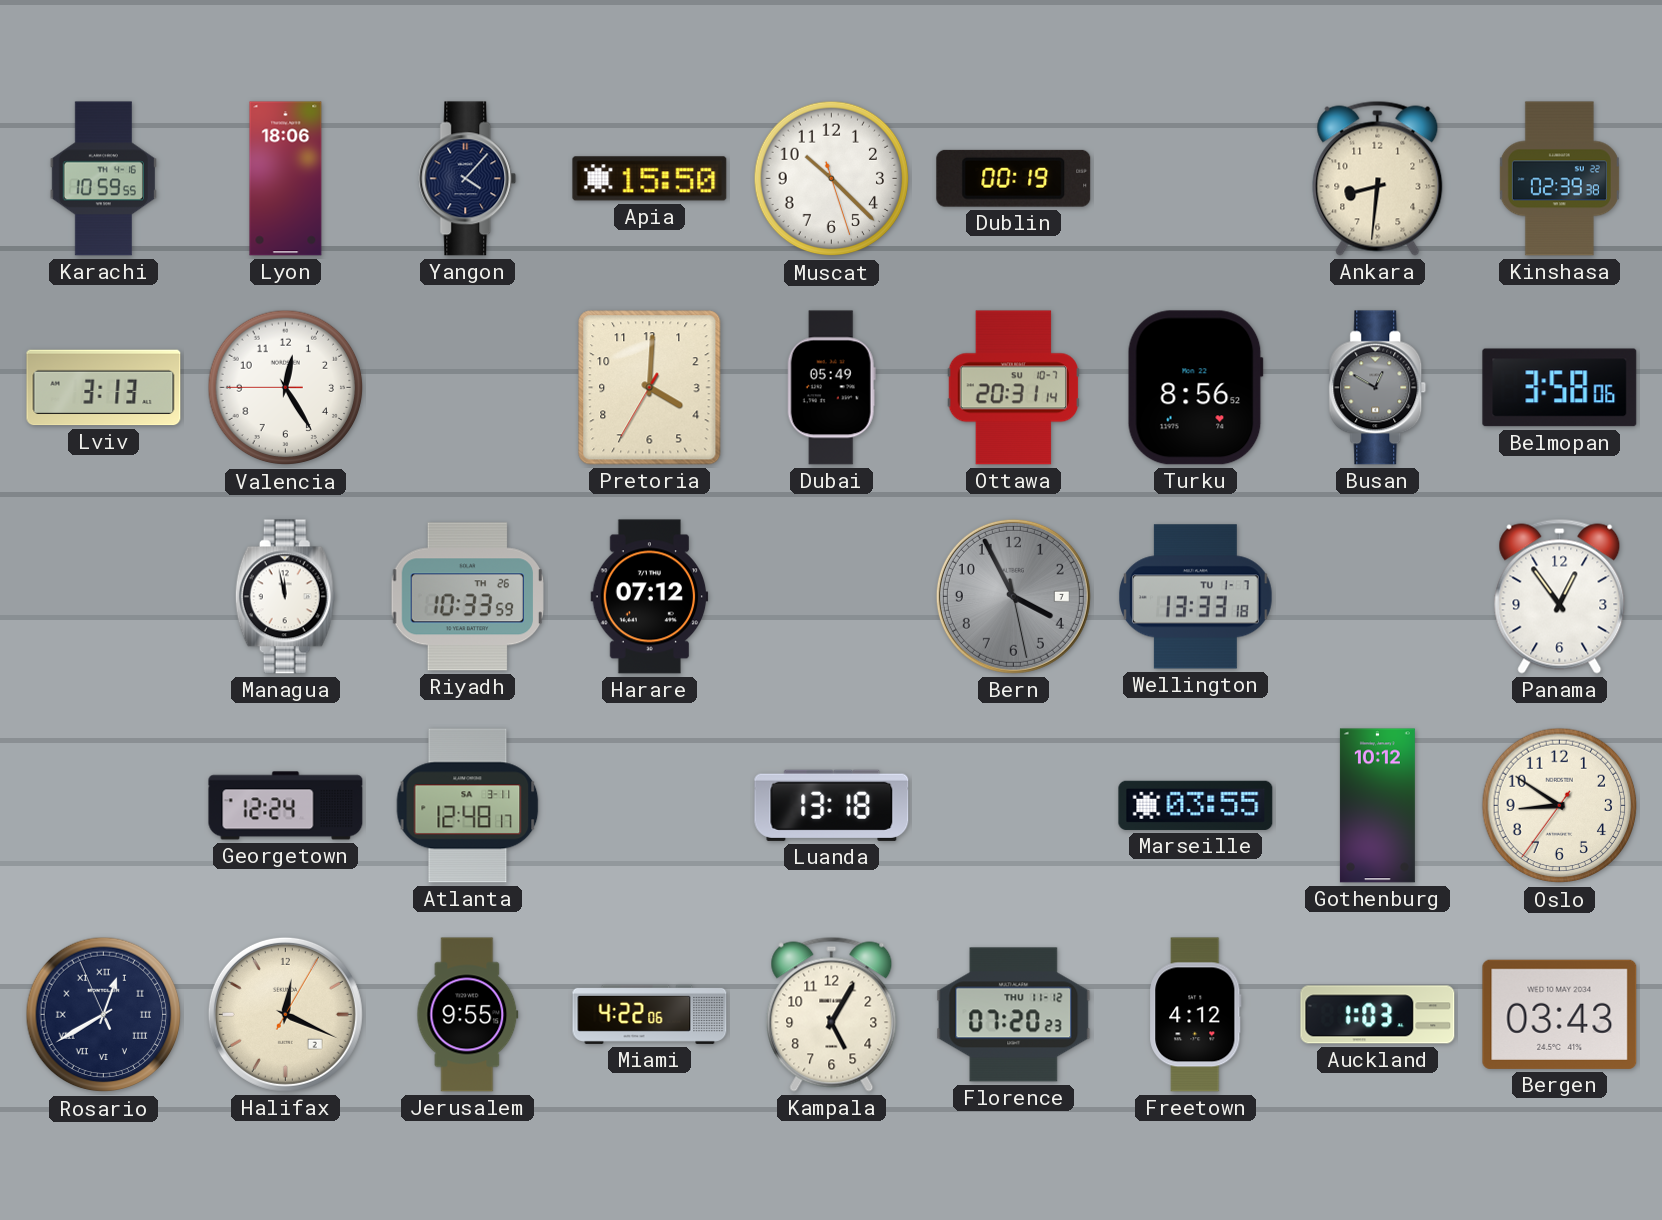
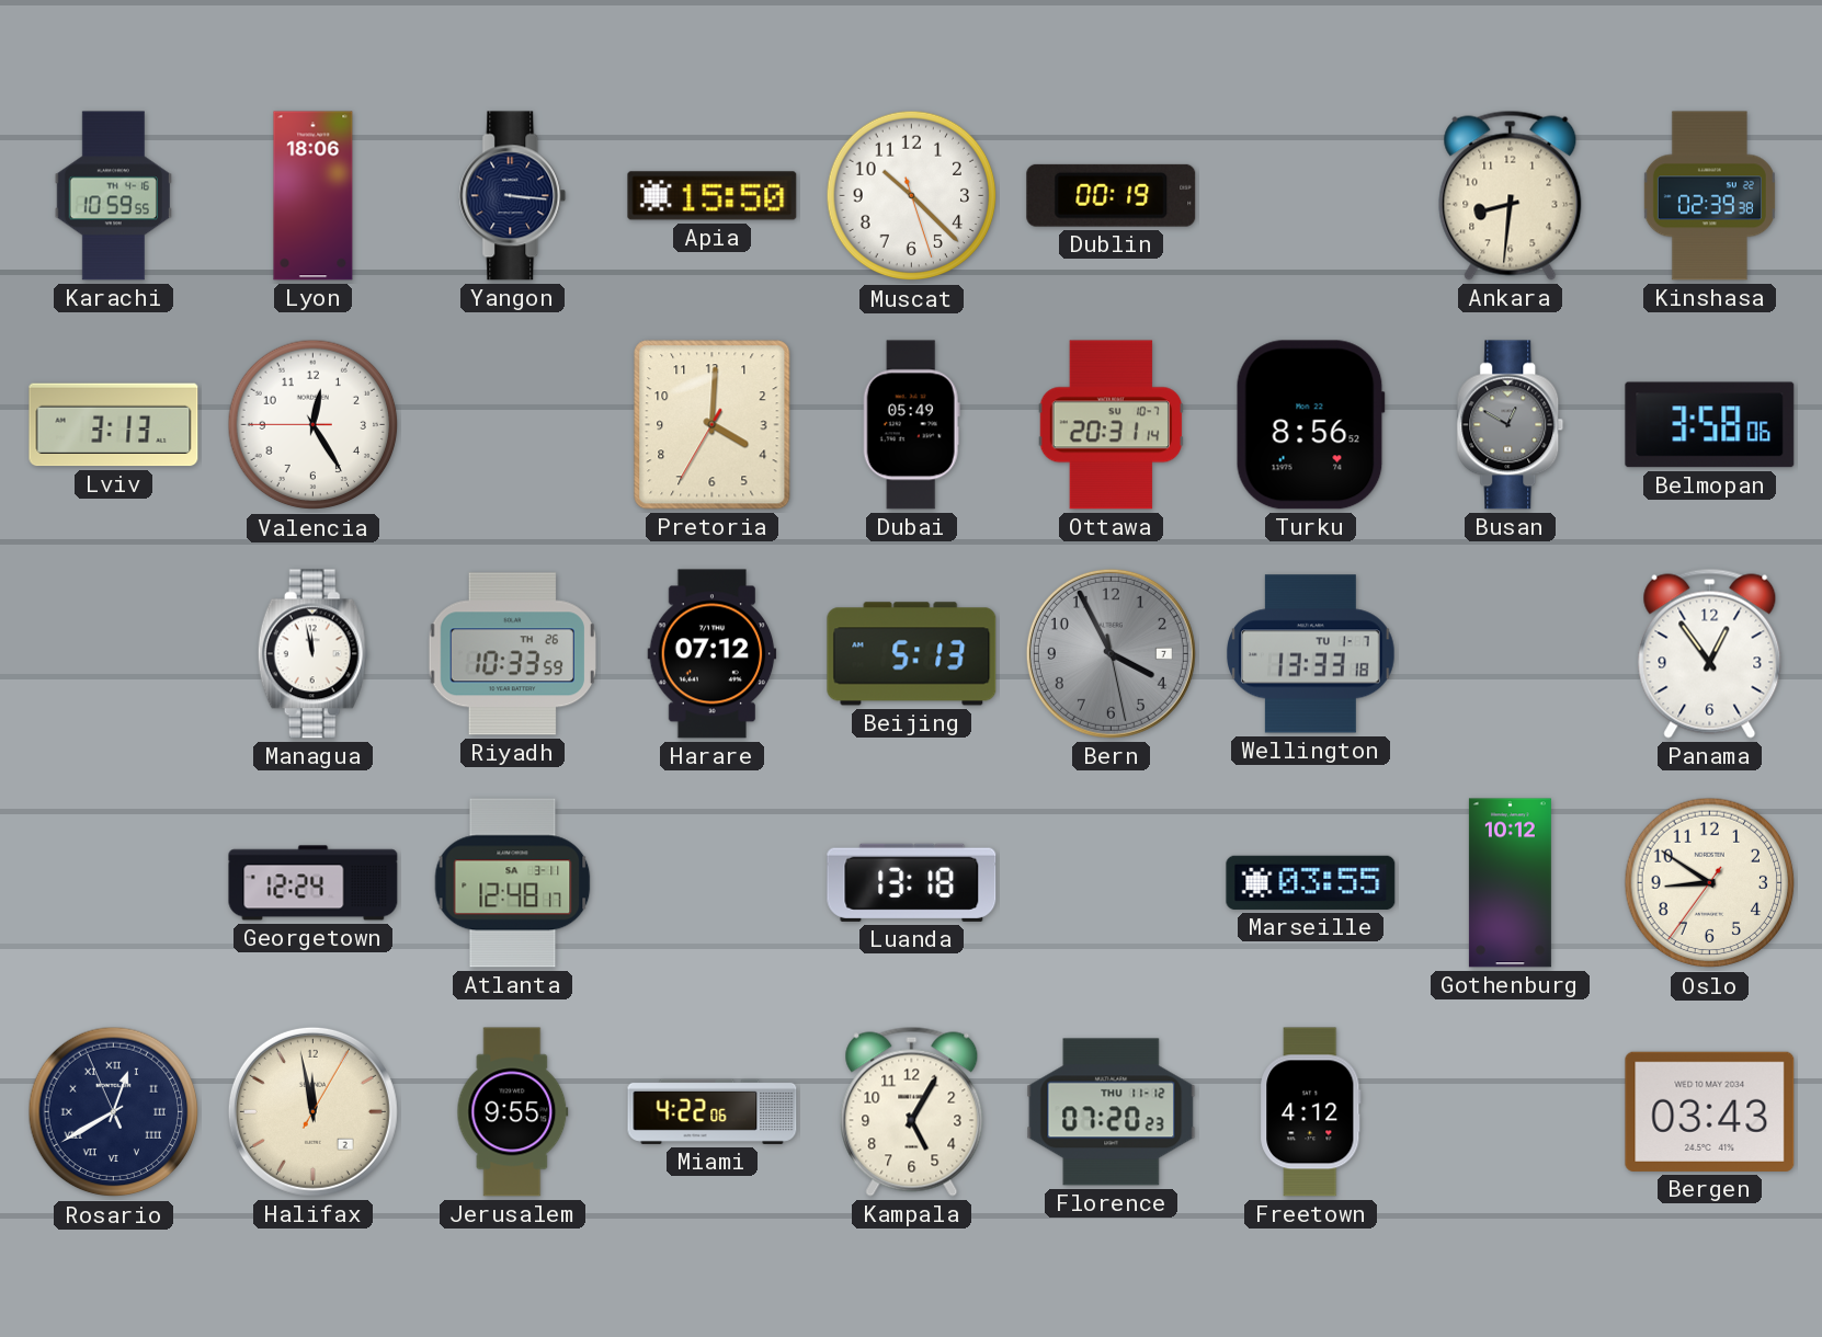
Yangon: 4:07 -> 3:16 (513, 196)
Beijing: none -> 5:13 (912, 654)
Halifax: 12:19 -> 11:58 (312, 1111)
Auckland: 1:03 -> none (1378, 1015)
